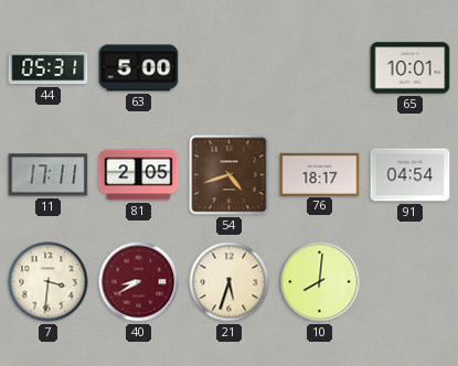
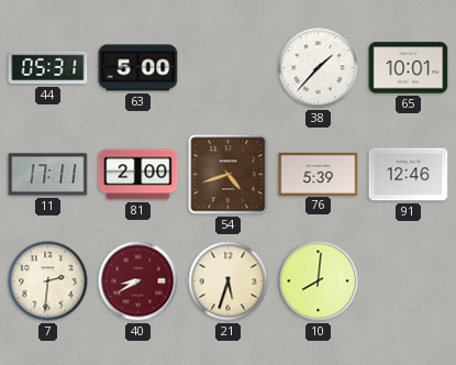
38: none -> 1:37 (319, 68)
81: 2:05 -> 2:00 (138, 175)
76: 18:17 -> 5:39 (319, 174)
91: 04:54 -> 12:46 (409, 175)
7: 3:31 -> 2:31 (48, 281)
